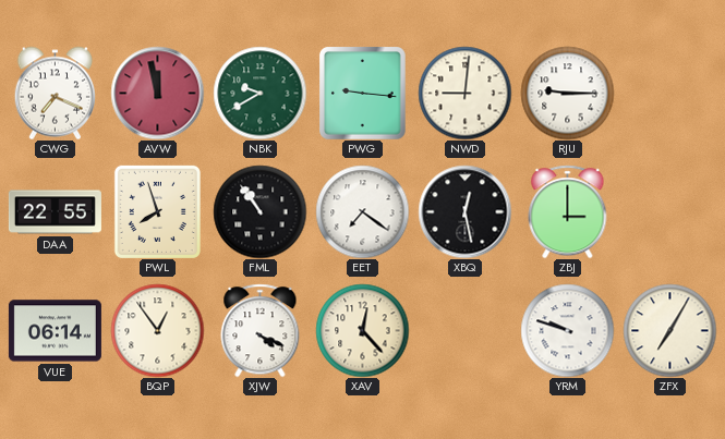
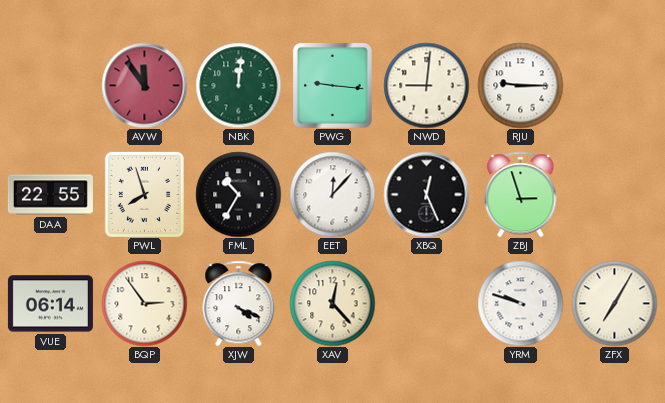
CWG: 7:19 -> none (55, 93)
AVW: 11:58 -> 11:54 (144, 85)
NBK: 9:40 -> 12:01 (238, 85)
FML: 10:54 -> 10:35 (238, 194)
EET: 7:21 -> 12:07 (332, 194)
XBQ: 12:28 -> 12:26 (426, 194)
ZBJ: 3:00 -> 2:57 (521, 194)
BQP: 12:54 -> 2:54 (144, 303)
